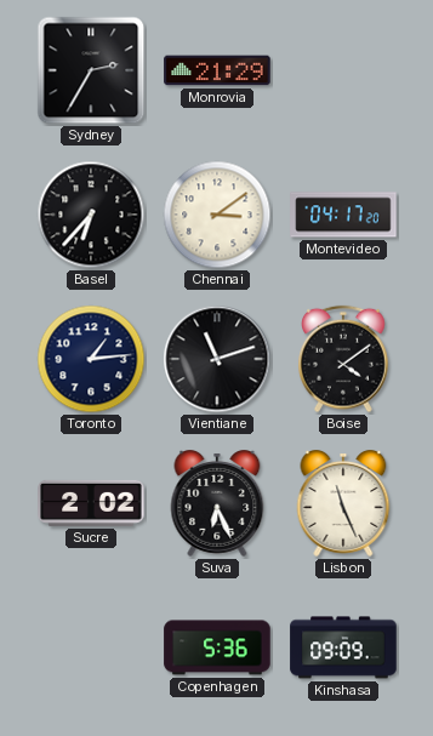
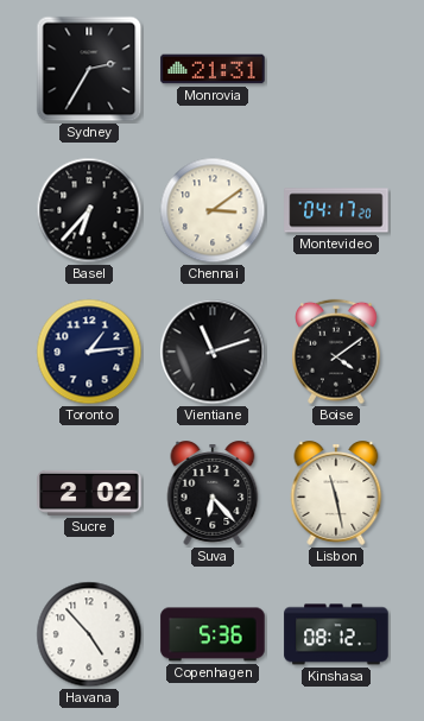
Monrovia: 21:29 -> 21:31 (213, 69)
Suva: 6:26 -> 6:23 (213, 494)
Lisbon: 11:26 -> 11:28 (336, 494)
Havana: none -> 4:53 (89, 634)
Kinshasa: 09:09 -> 08:12 (336, 634)
